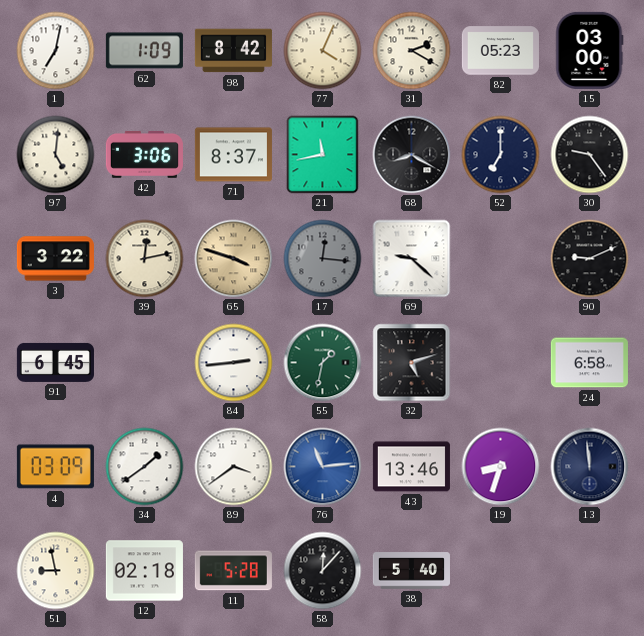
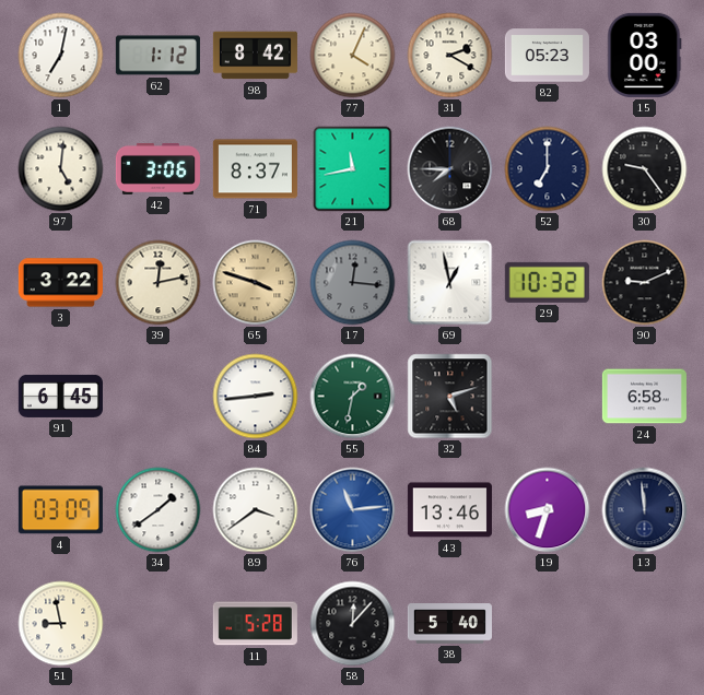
62: 1:09 -> 1:12 (157, 56)
68: 8:20 -> 7:45 (450, 169)
69: 9:22 -> 12:58 (450, 283)
29: none -> 10:32 (547, 282)
12: 02:18 -> none (144, 571)
